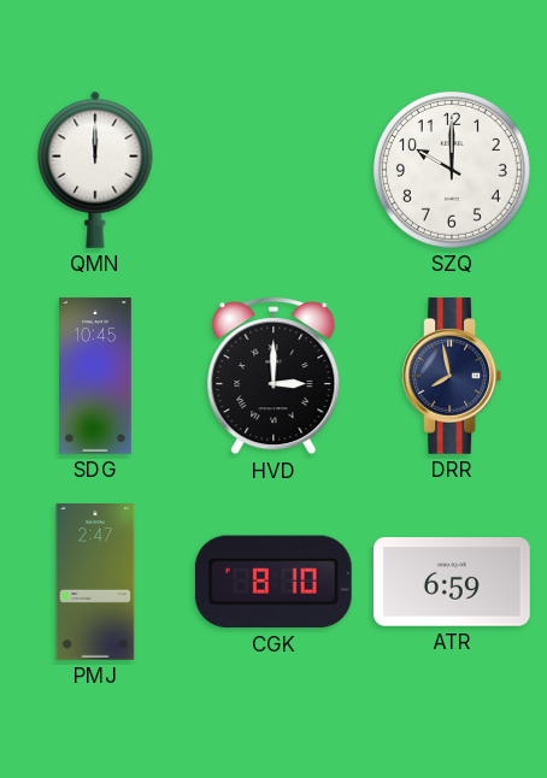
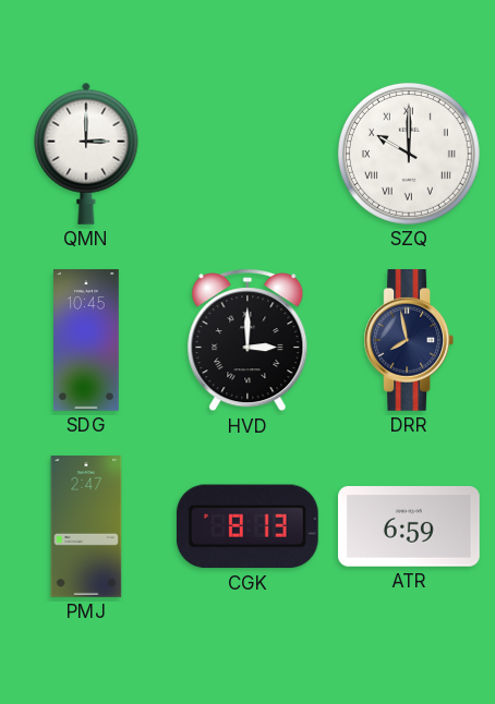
QMN: 12:00 -> 3:00 (86, 154)
SZQ numerals: Arabic -> Roman (409, 154)
CGK: 8:10 -> 8:13 (247, 526)
